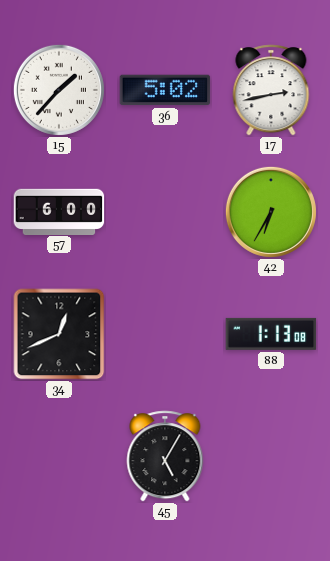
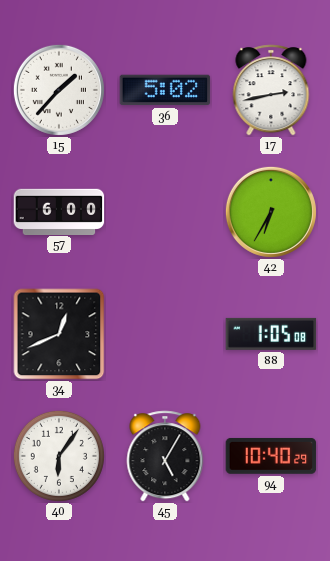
88: 1:13 -> 1:05 (271, 334)
40: none -> 6:06 (59, 456)
94: none -> 10:40 (271, 456)
